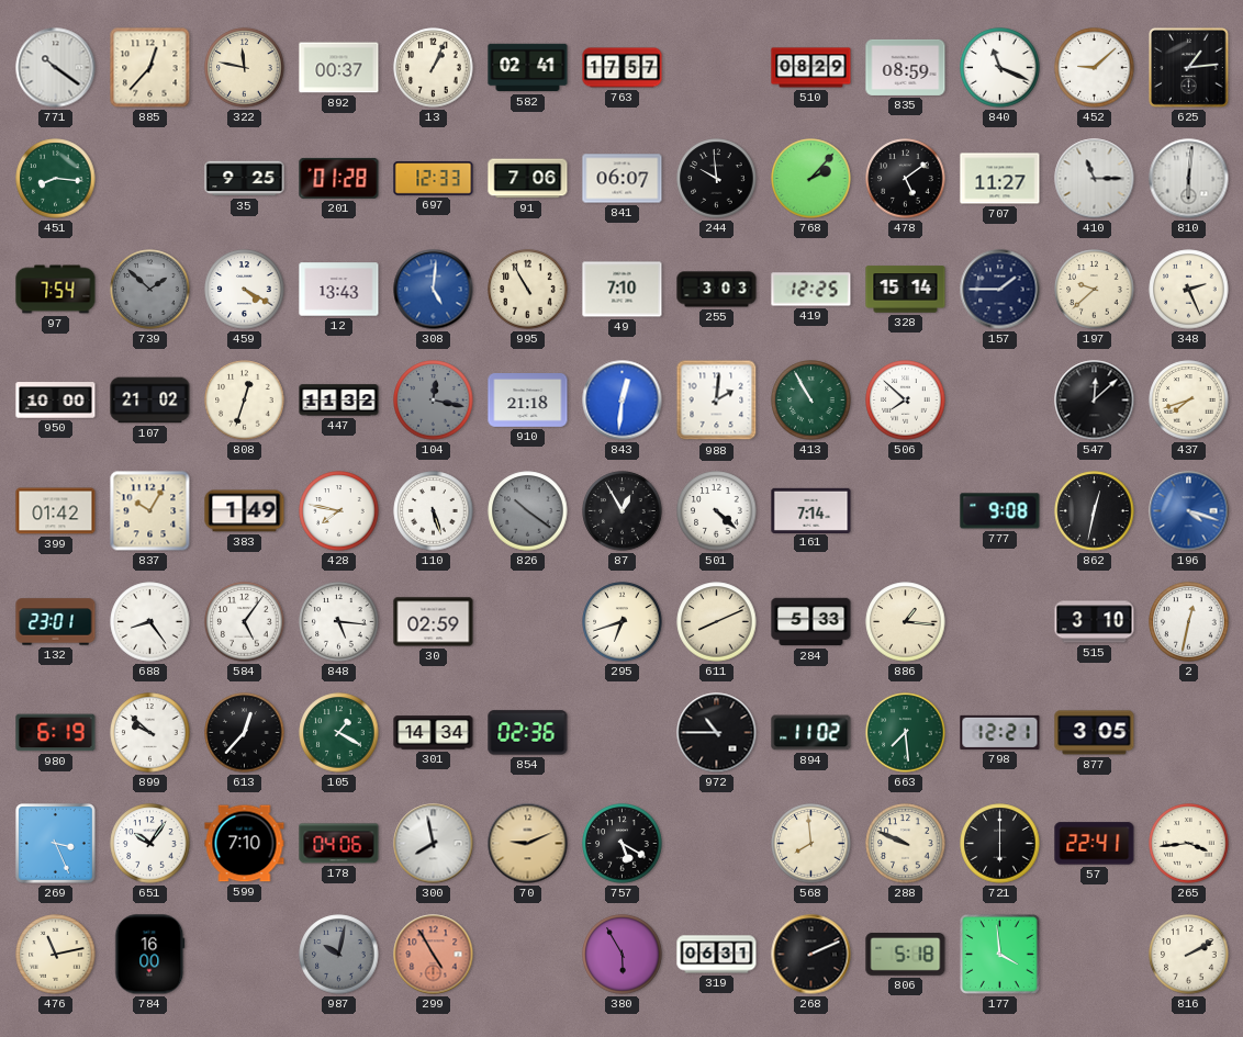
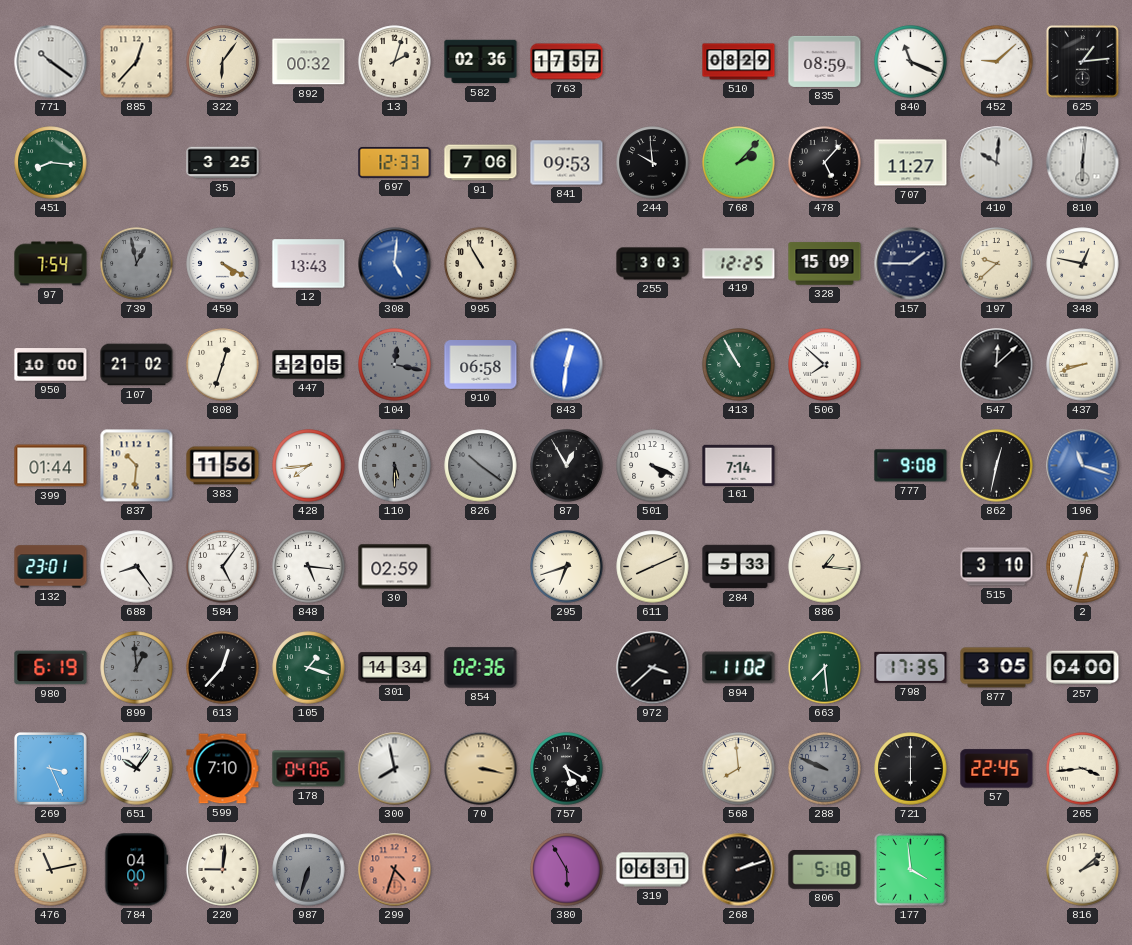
322: 11:47 -> 6:06 (223, 62)
892: 00:37 -> 00:32 (309, 62)
13: 1:04 -> 2:03 (395, 62)
582: 02:41 -> 02:36 (481, 62)
35: 9:25 -> 3:25 (223, 163)
201: 01:28 -> none (339, 178)
841: 06:07 -> 09:53 (567, 163)
478: 5:09 -> 5:07 (825, 163)
410: 11:15 -> 10:01 (997, 163)
739: 1:52 -> 12:58 (137, 264)
49: 7:10 -> none (623, 290)
328: 15:14 -> 15:09 (825, 264)
348: 2:26 -> 12:47 (1083, 264)
447: 11:32 -> 12:05 (309, 365)
910: 21:18 -> 06:58 (481, 365)
988: 2:01 -> none (717, 401)
437: 7:42 -> 8:42 (1083, 365)
399: 01:42 -> 01:44 (51, 466)
837: 10:05 -> 10:31 (137, 466)
383: 1:49 -> 11:56 (223, 466)
428: 7:47 -> 7:44 (309, 466)
110: 5:27 -> 5:30 (395, 466)
110 dial: white -> grey (395, 466)
501: 4:22 -> 4:19 (653, 466)
196: 4:18 -> 11:18 (1083, 466)
899: 9:52 -> 12:59 (137, 668)
899 dial: white -> grey (137, 668)
105: 1:20 -> 1:18 (309, 668)
972: 10:45 -> 3:38 (653, 668)
798: 12:21 -> 17:35 (911, 667)
257: none -> 04:00 (1083, 668)
70: 9:11 -> 3:17 (481, 769)
288 dial: cream -> grey (825, 769)
57: 22:41 -> 22:45 (997, 769)
784: 16:00 -> 04:00 (137, 870)
220: none -> 9:01 (223, 870)
987: 10:02 -> 6:33 (309, 870)
299: 4:55 -> 4:33 (395, 870)
268: 2:11 -> 2:12 (739, 870)
816: 2:10 -> 2:08 (1083, 870)
